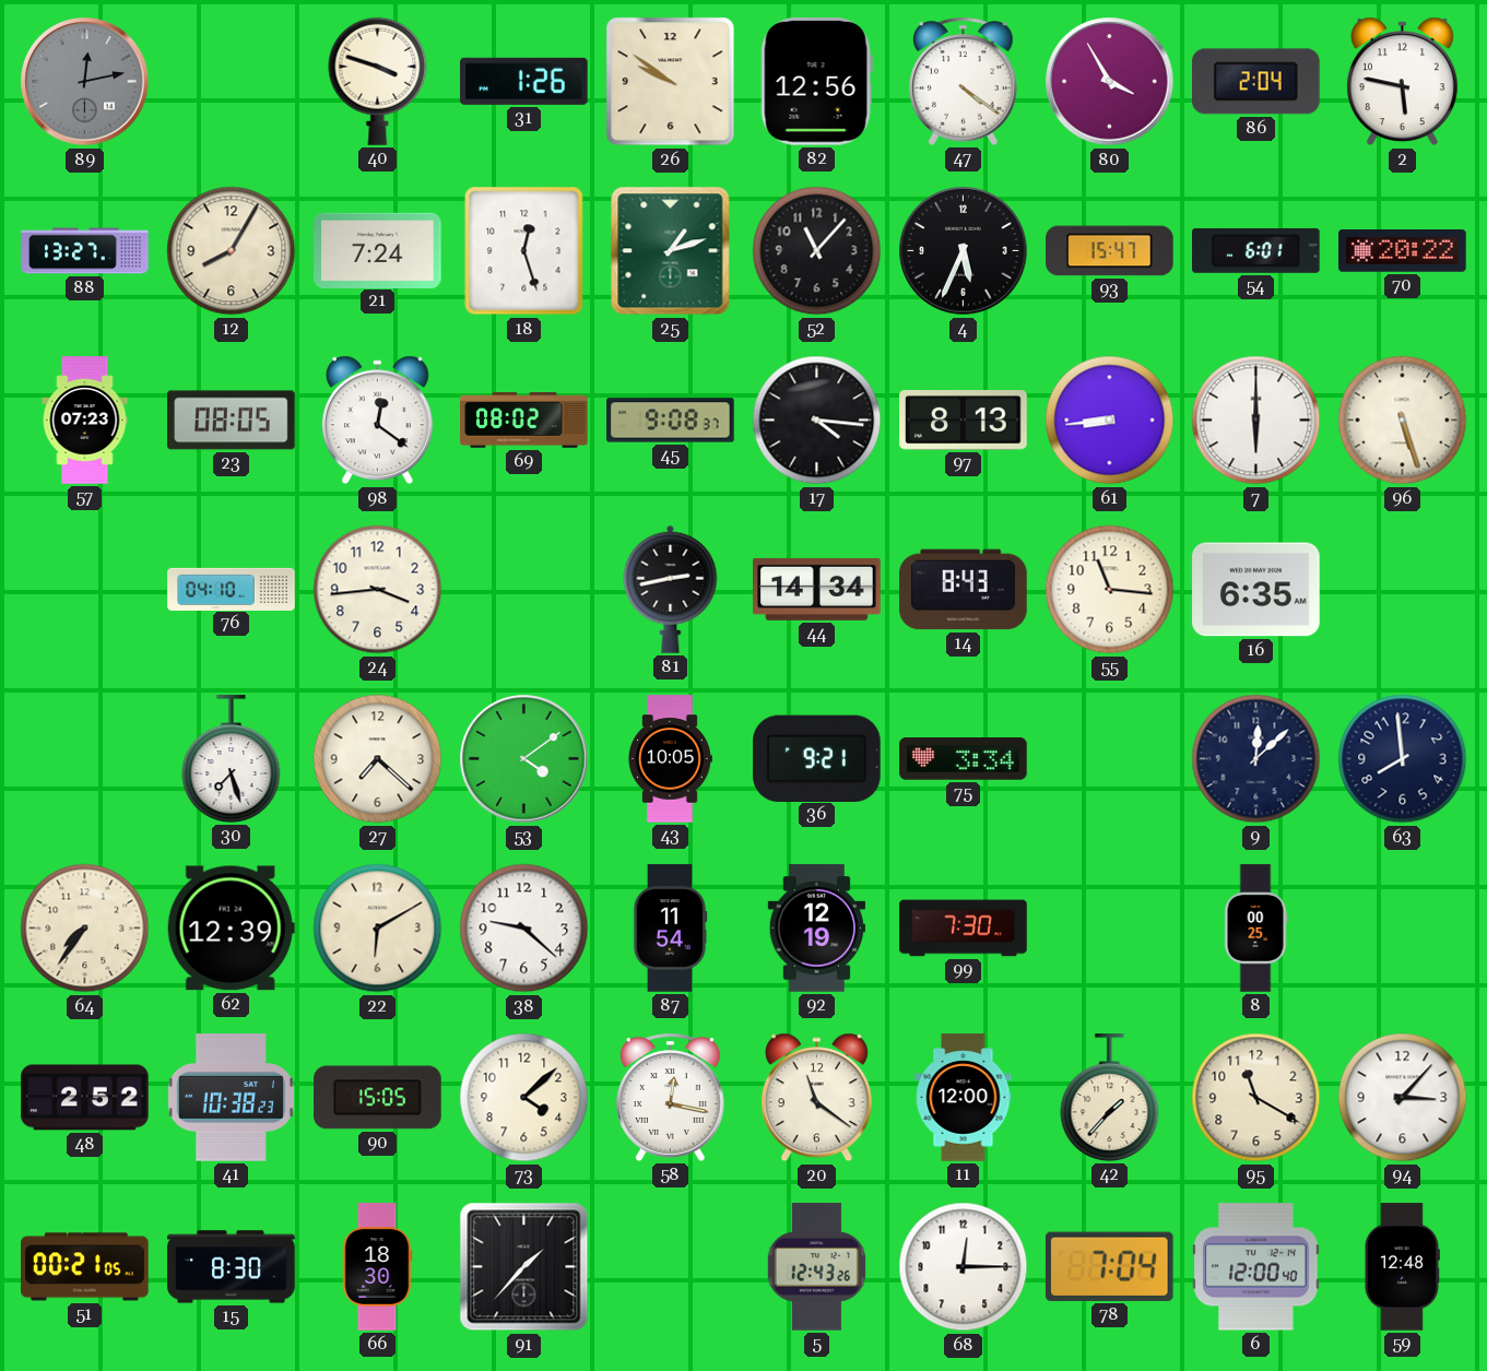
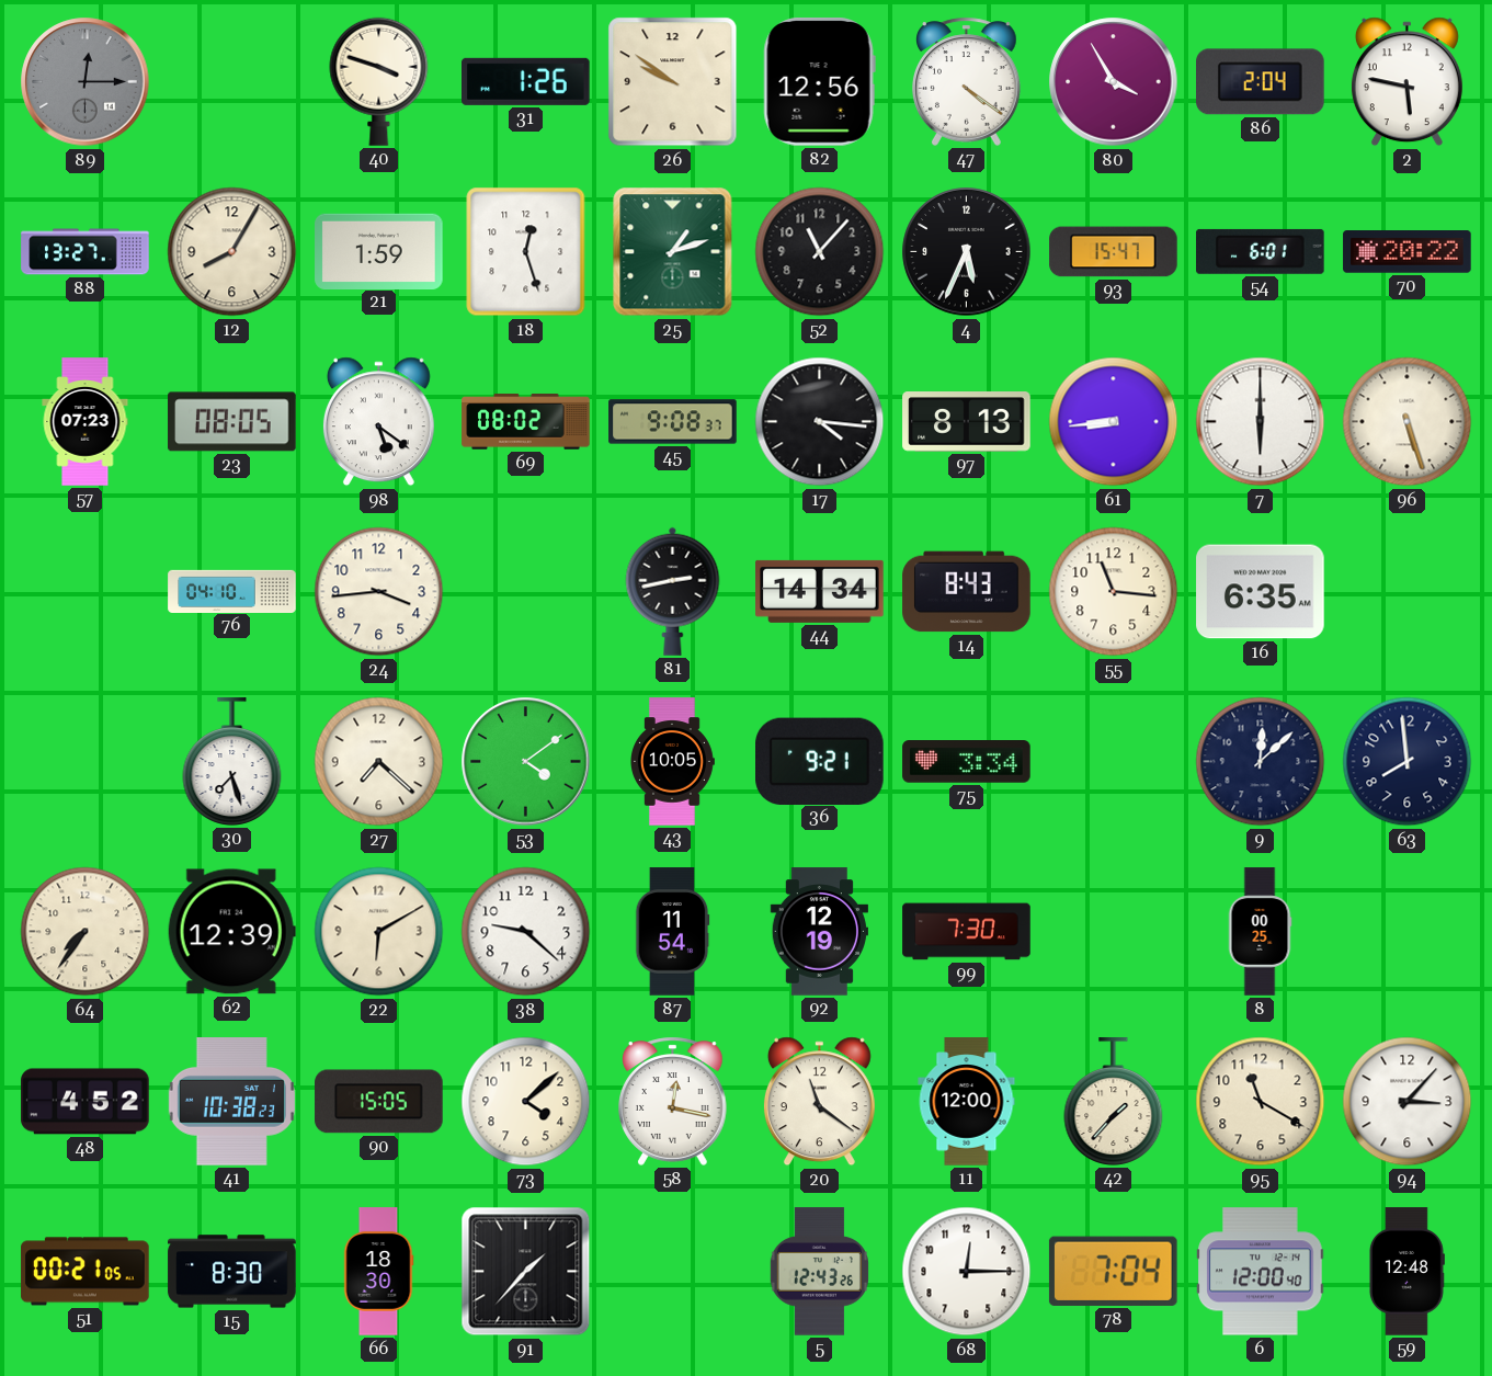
89: 12:13 -> 12:15 (86, 82)
21: 7:24 -> 1:59 (379, 251)
98: 12:21 -> 5:21 (378, 422)
48: 2:52 -> 4:52 (86, 1102)
